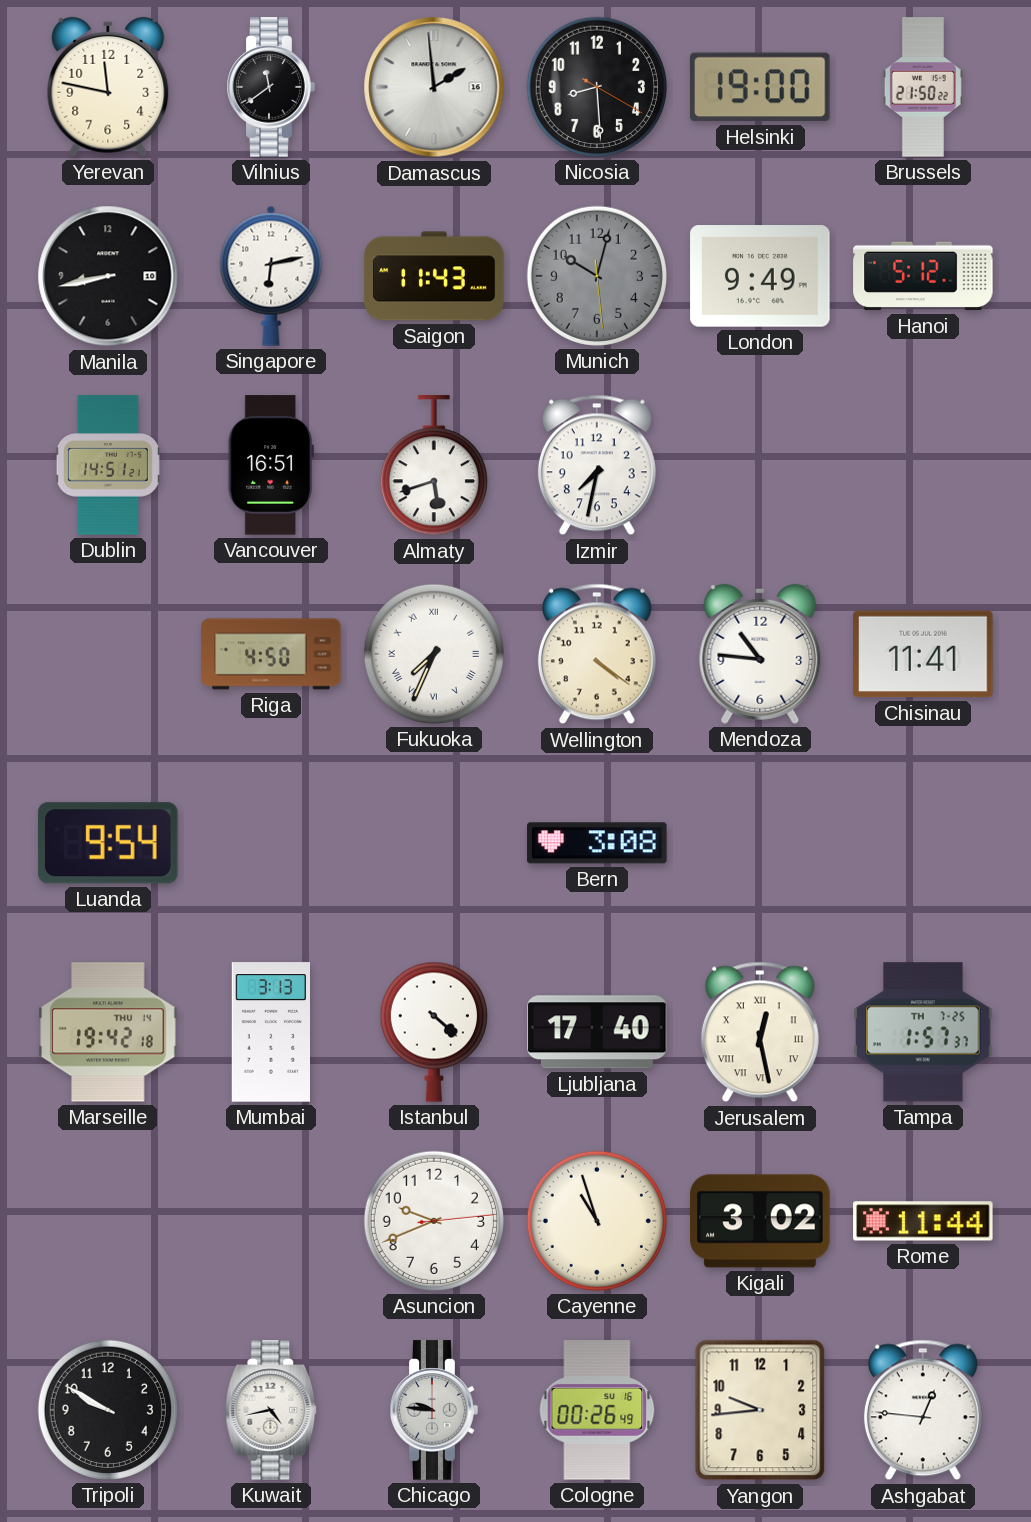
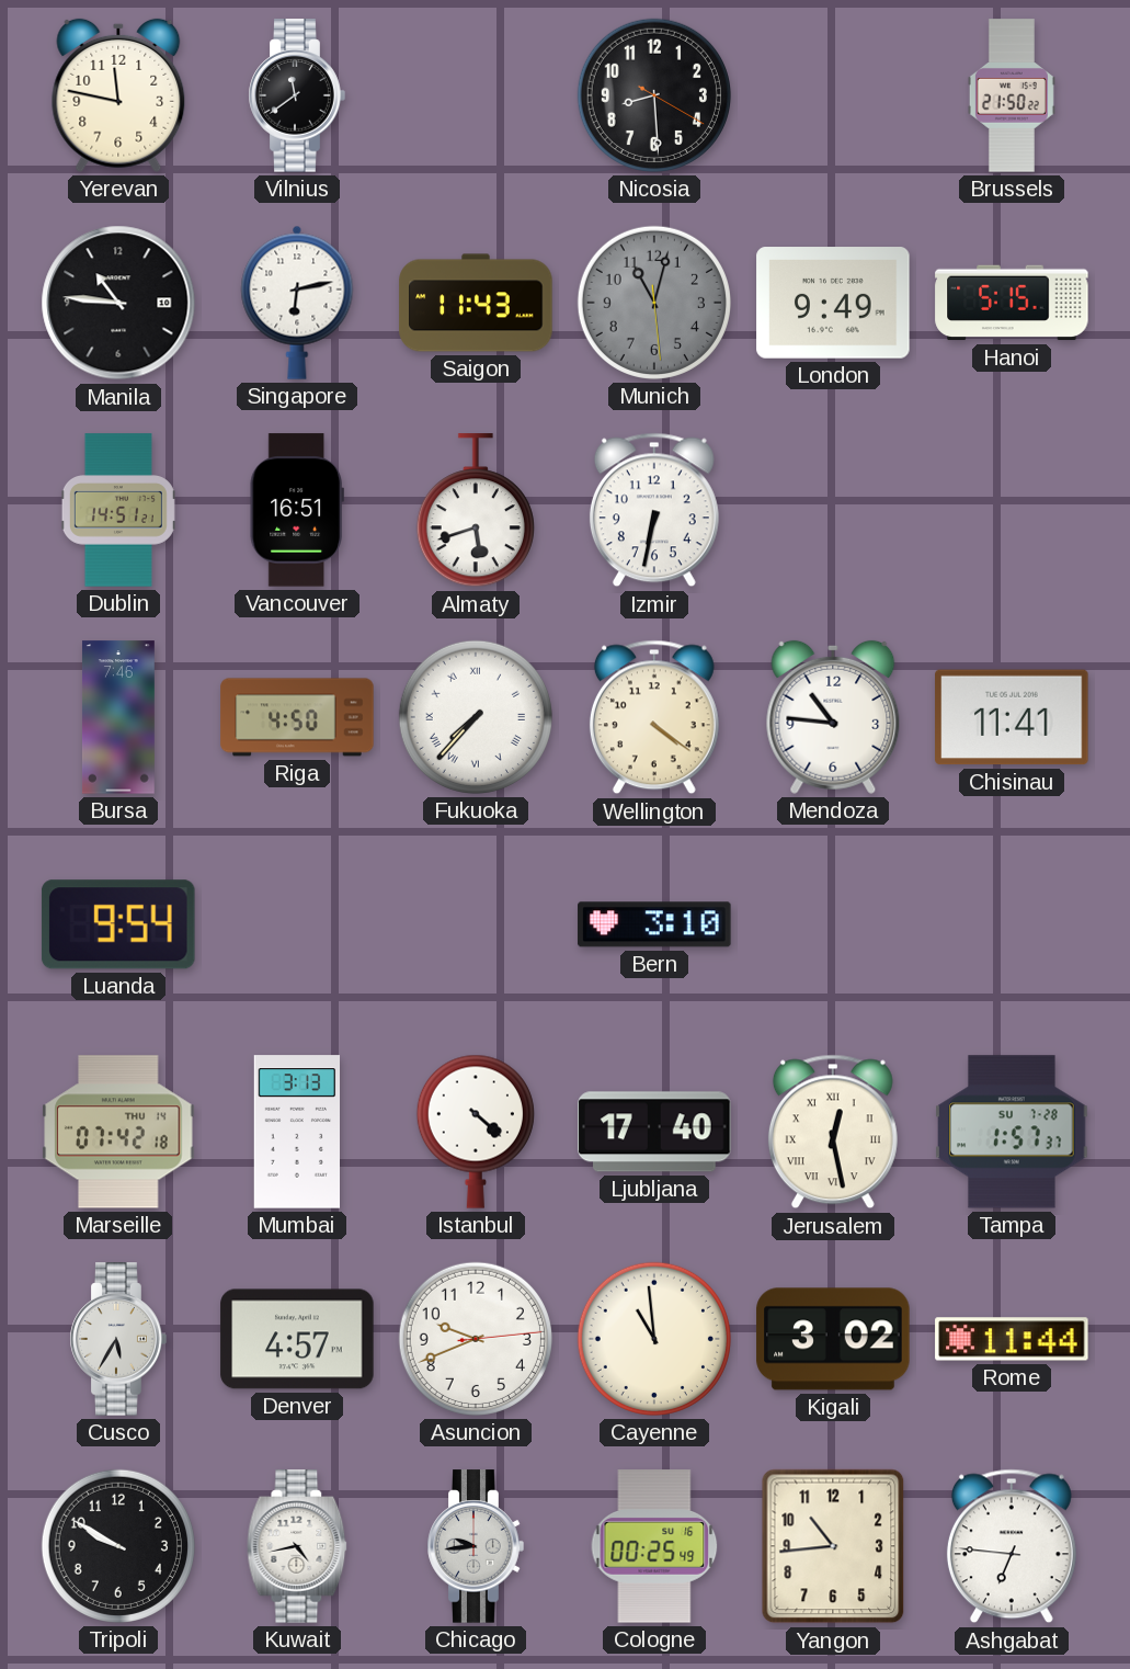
Damascus: 1:59 -> none (434, 87)
Helsinki: 19:00 -> none (761, 87)
Manila: 8:43 -> 10:46 (118, 303)
Munich: 10:02 -> 11:02 (654, 303)
Hanoi: 5:12 -> 5:15 (1012, 303)
Izmir: 7:32 -> 6:32 (654, 510)
Bursa: none -> 7:46 (118, 717)
Fukuoka: 7:34 -> 7:37 (476, 717)
Bern: 3:08 -> 3:10 (654, 924)
Marseille: 19:42 -> 07:42 (118, 1132)
Tampa date: TH 7-25 -> SU 7-28 (1012, 1132)
Cusco: none -> 5:35 (118, 1339)
Denver: none -> 4:57 (297, 1339)
Cayenne: 10:57 -> 10:59 (654, 1339)
Chicago: 9:46 -> 9:44 (476, 1546)
Cologne: 00:26 -> 00:25 (654, 1546)
Yangon: 9:44 -> 10:44 (833, 1546)
Ashgabat: 12:46 -> 6:46 (1012, 1546)
